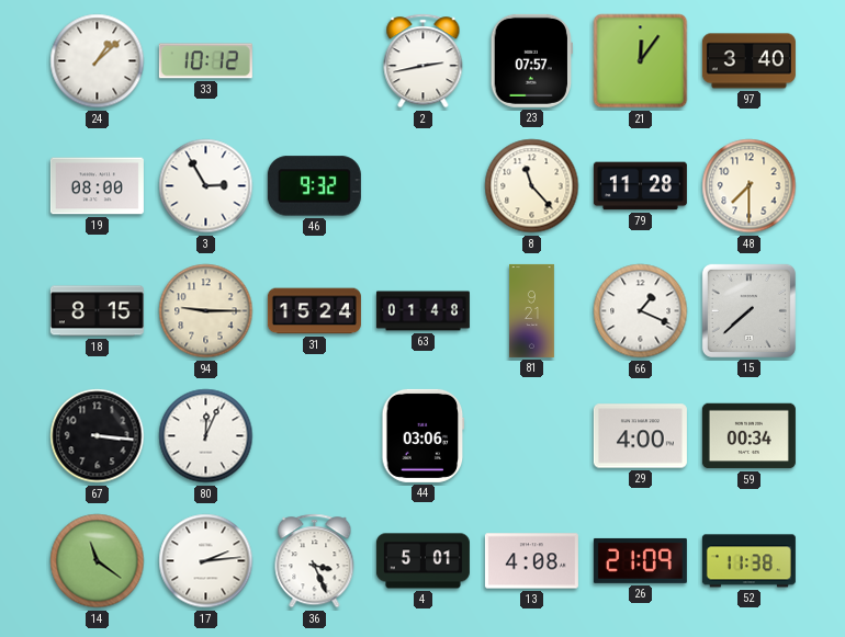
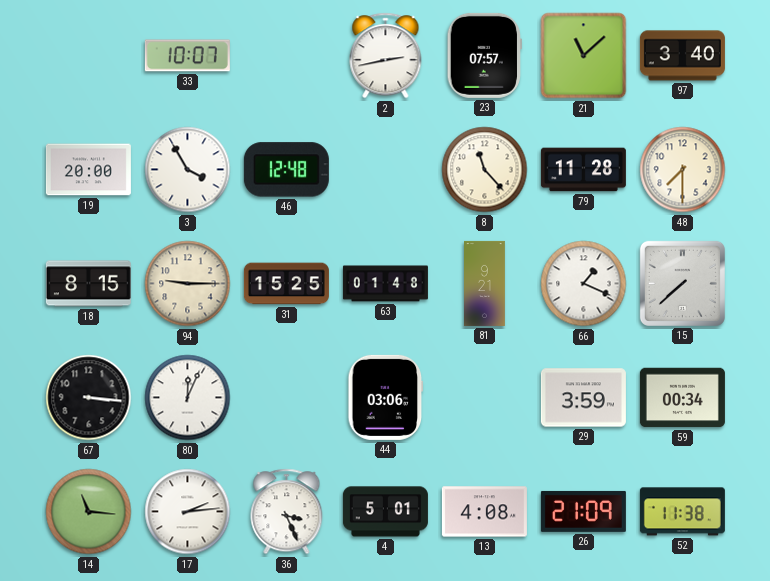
24: 1:08 -> none (98, 61)
33: 10:12 -> 10:07 (187, 56)
21: 12:06 -> 11:08 (584, 56)
19: 08:00 -> 20:00 (88, 170)
3: 2:55 -> 3:55 (188, 170)
46: 9:32 -> 12:48 (286, 170)
31: 15:24 -> 15:25 (286, 284)
29: 4:00 -> 3:59 (583, 398)
14: 11:21 -> 11:16 (89, 512)
